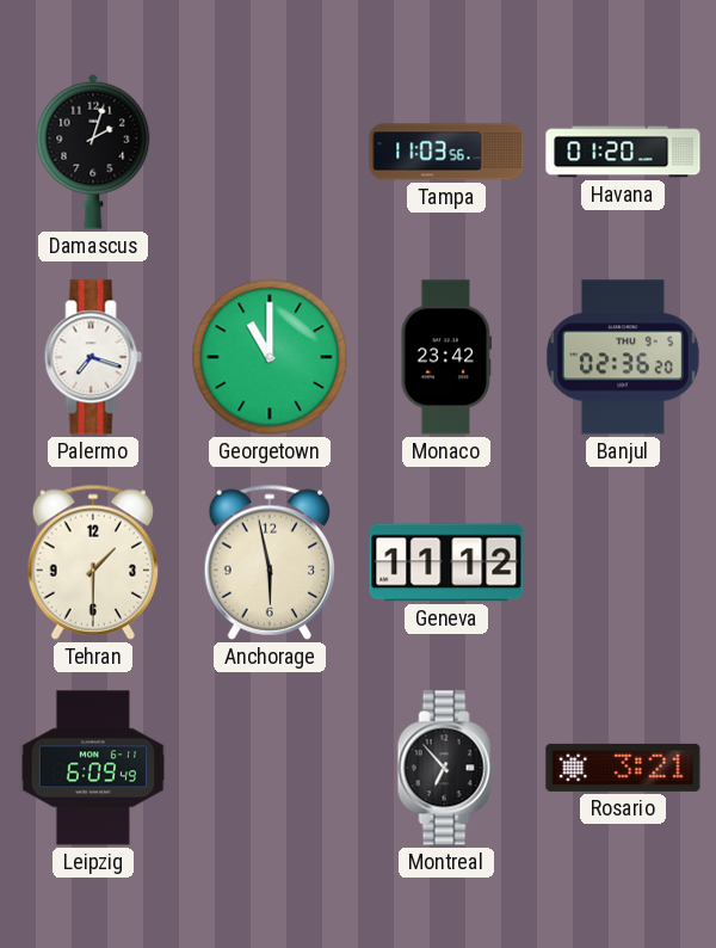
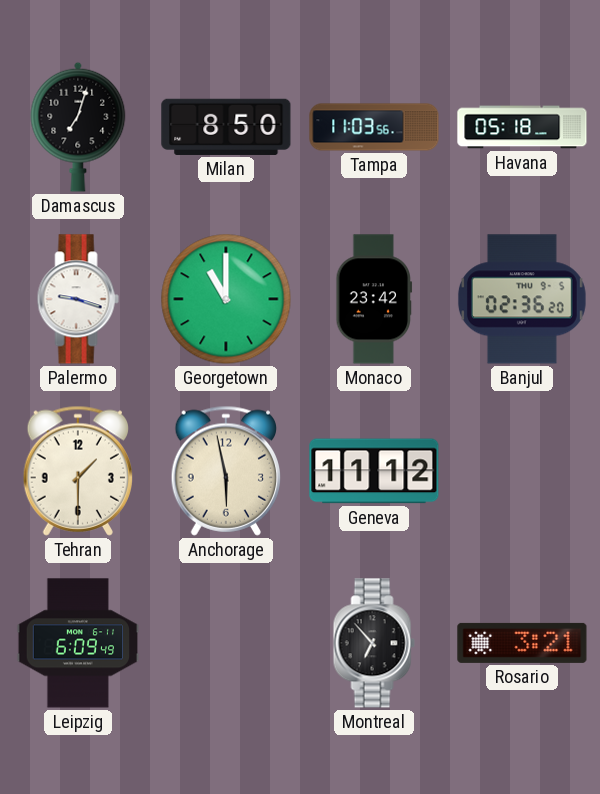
Damascus: 2:03 -> 7:03 (78, 127)
Milan: none -> 8:50 (226, 127)
Havana: 01:20 -> 05:18 (522, 127)
Palermo: 7:18 -> 9:18 (78, 299)
